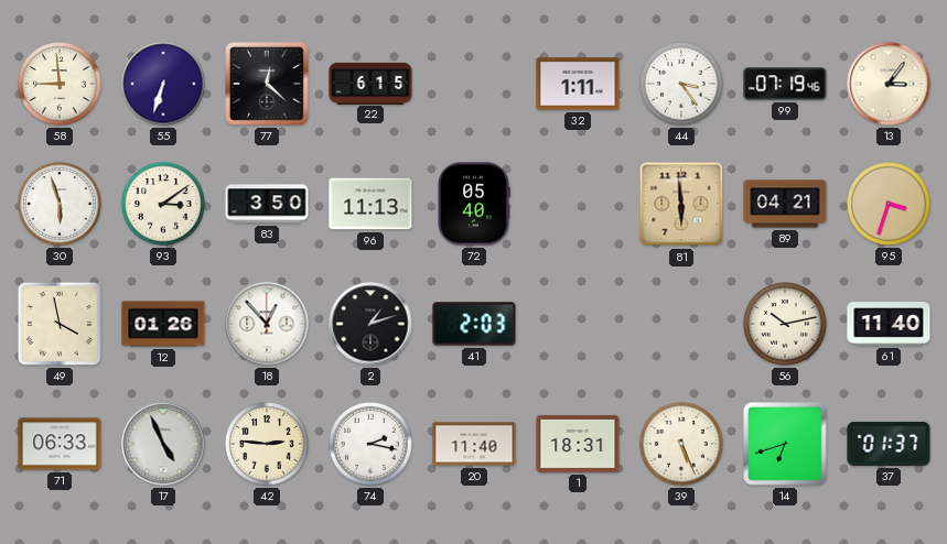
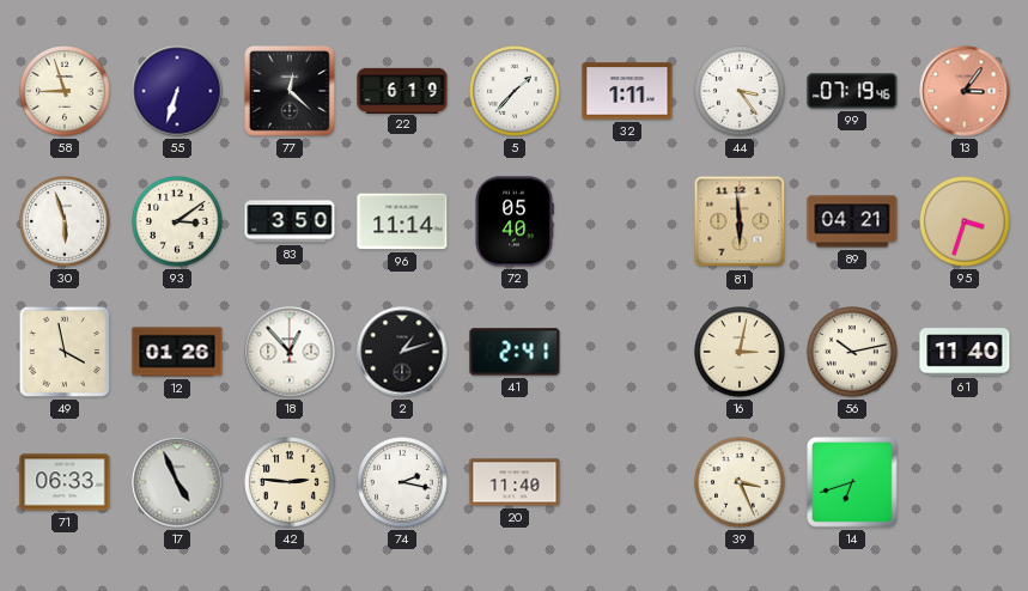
58: 8:59 -> 8:57 (65, 91)
22: 6:15 -> 6:19 (402, 90)
5: none -> 1:37 (515, 91)
13 dial: cream -> salmon (965, 91)
96: 11:13 -> 11:14 (402, 221)
41: 2:03 -> 2:41 (515, 352)
16: none -> 3:02 (740, 352)
1: 18:31 -> none (578, 444)
39: 5:26 -> 3:26 (740, 482)
37: 01:37 -> none (889, 444)
